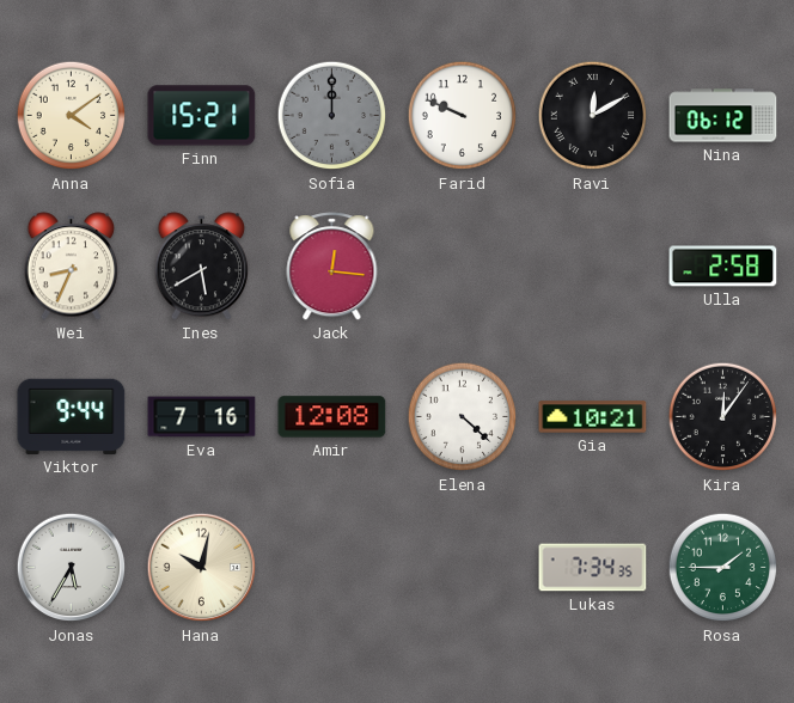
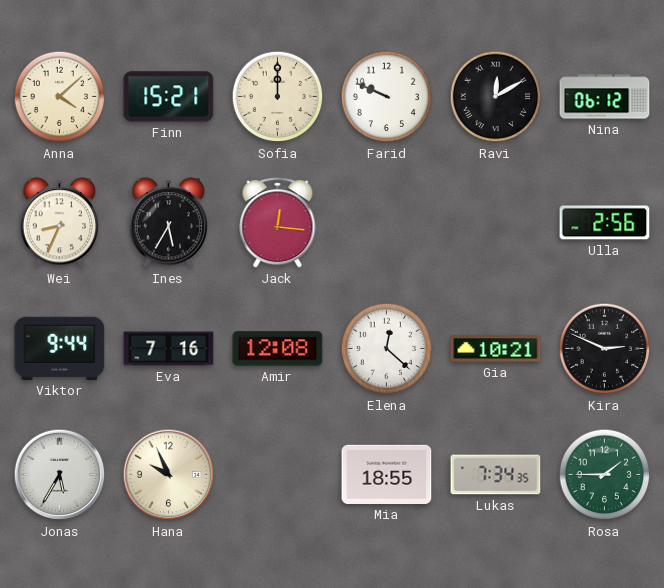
Anna: 4:09 -> 4:08 (60, 97)
Sofia dial: grey -> cream (278, 97)
Ines: 5:40 -> 5:35 (169, 223)
Ulla: 2:58 -> 2:56 (605, 223)
Elena: 4:22 -> 12:22 (387, 349)
Kira: 12:06 -> 2:49 (605, 349)
Hana: 10:02 -> 9:56 (169, 475)
Mia: none -> 18:55 (387, 474)
